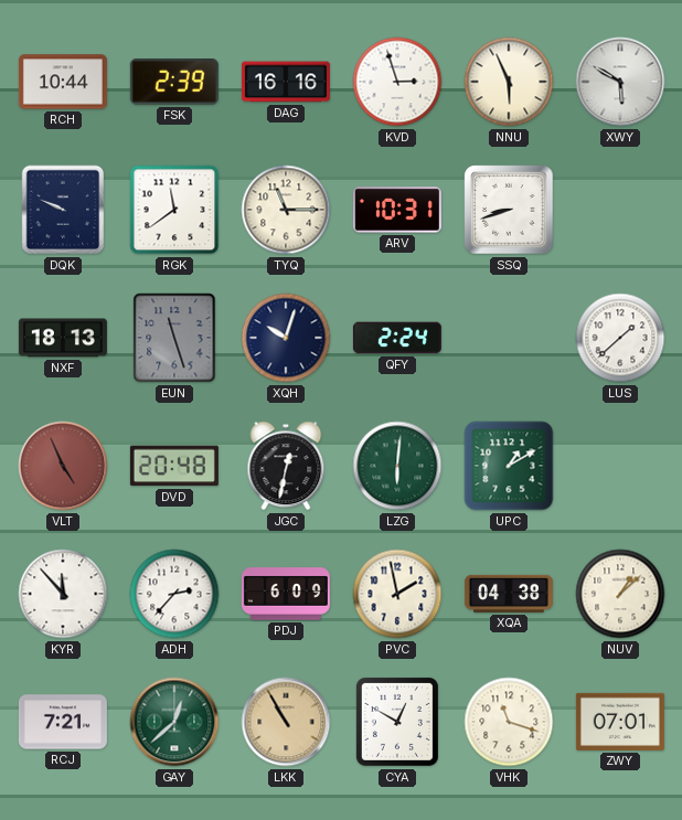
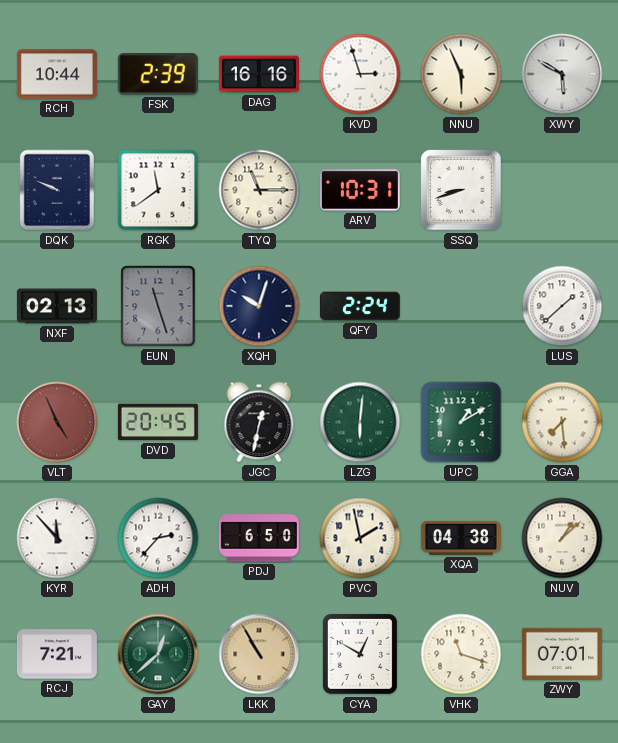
NXF: 18:13 -> 02:13 (57, 306)
DVD: 20:48 -> 20:45 (158, 422)
GGA: none -> 7:29 (562, 422)
PDJ: 6:09 -> 6:50 (259, 538)
